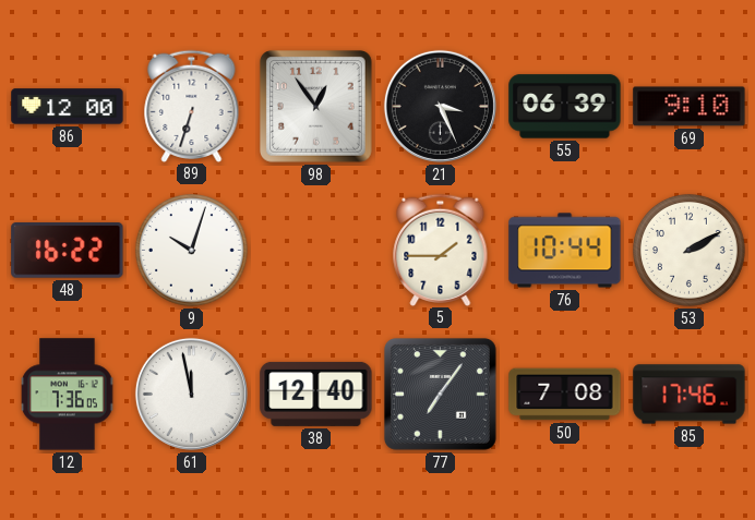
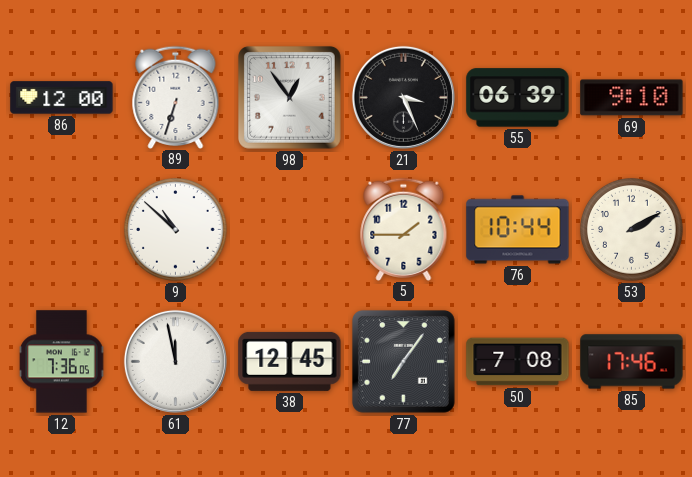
48: 16:22 -> none (68, 251)
9: 10:03 -> 10:52 (176, 230)
38: 12:40 -> 12:45 (290, 361)
